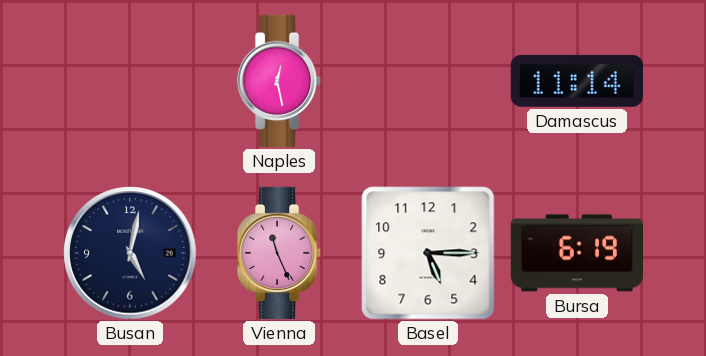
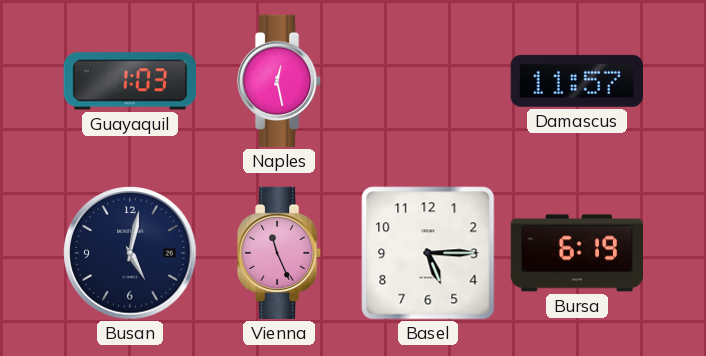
Guayaquil: none -> 1:03 (129, 81)
Damascus: 11:14 -> 11:57 (577, 81)
